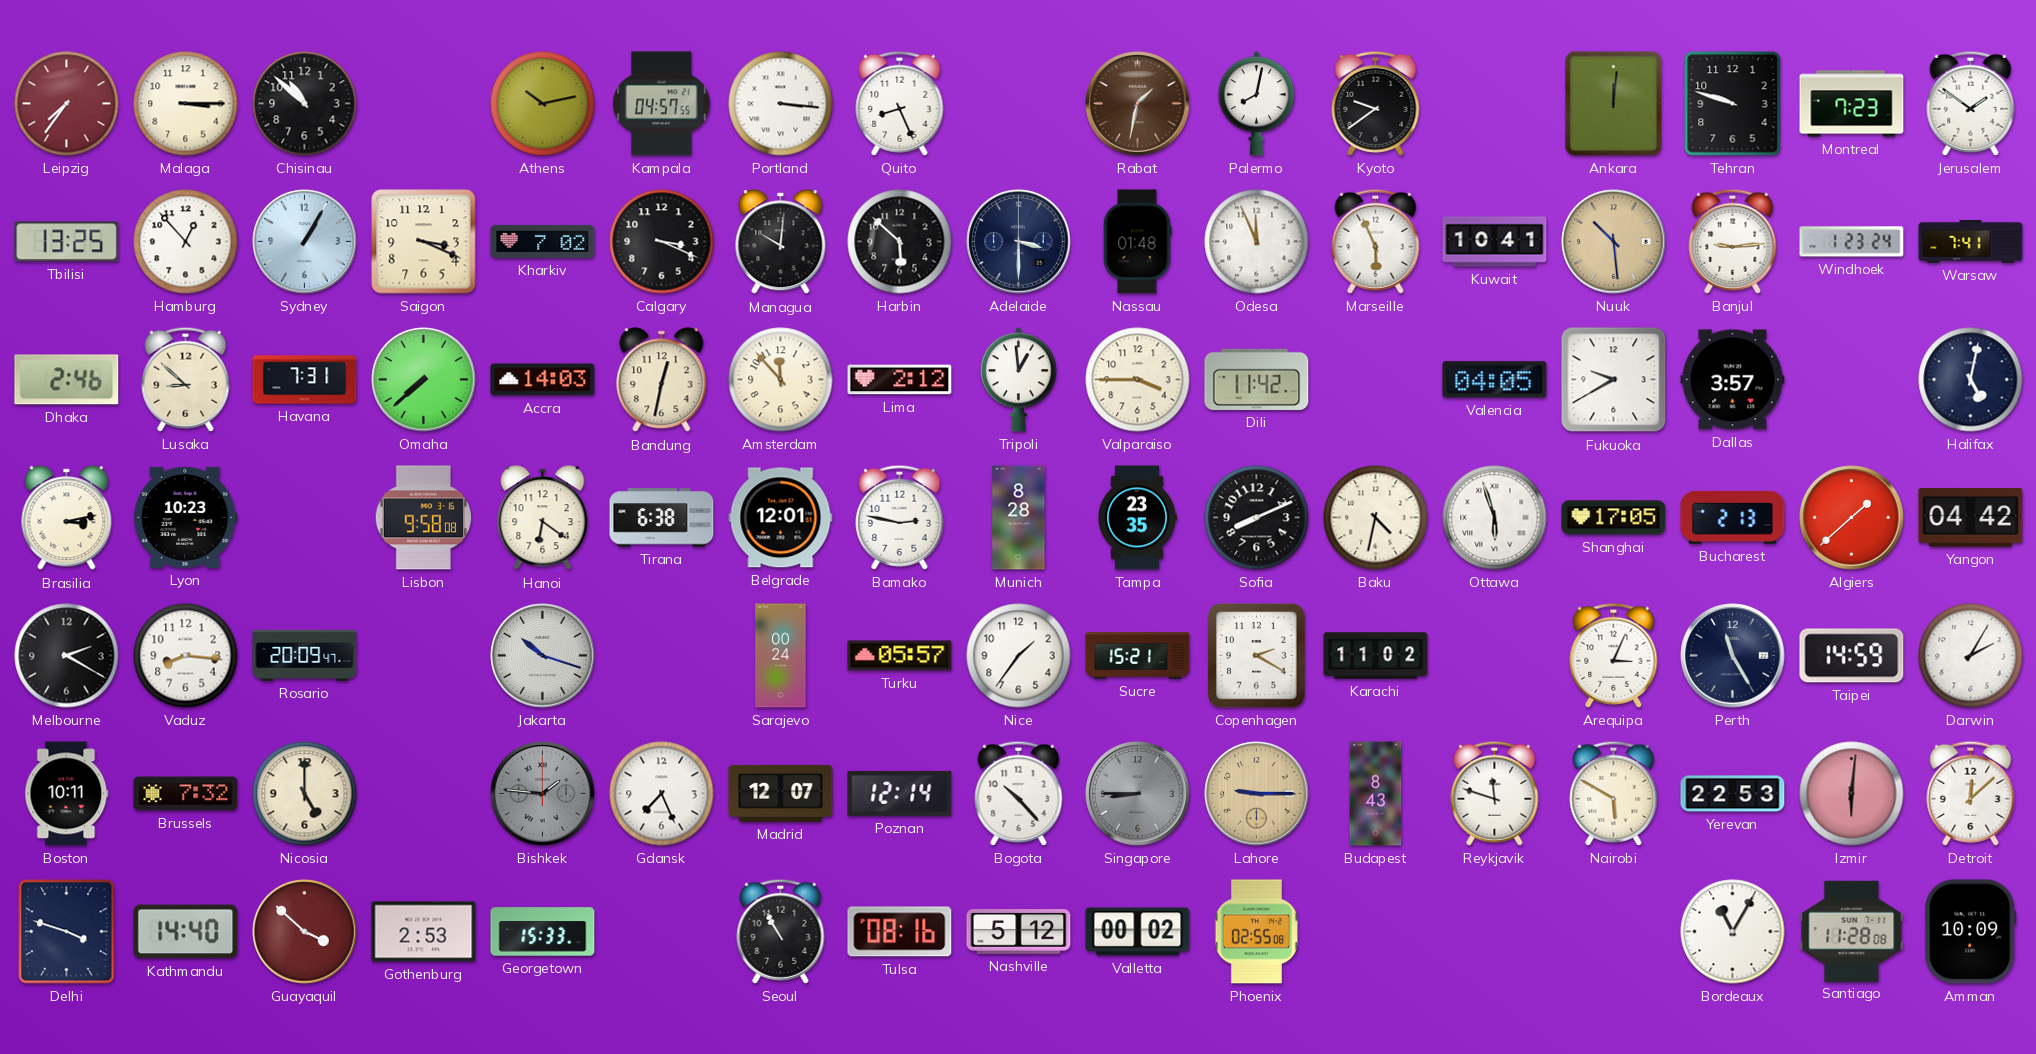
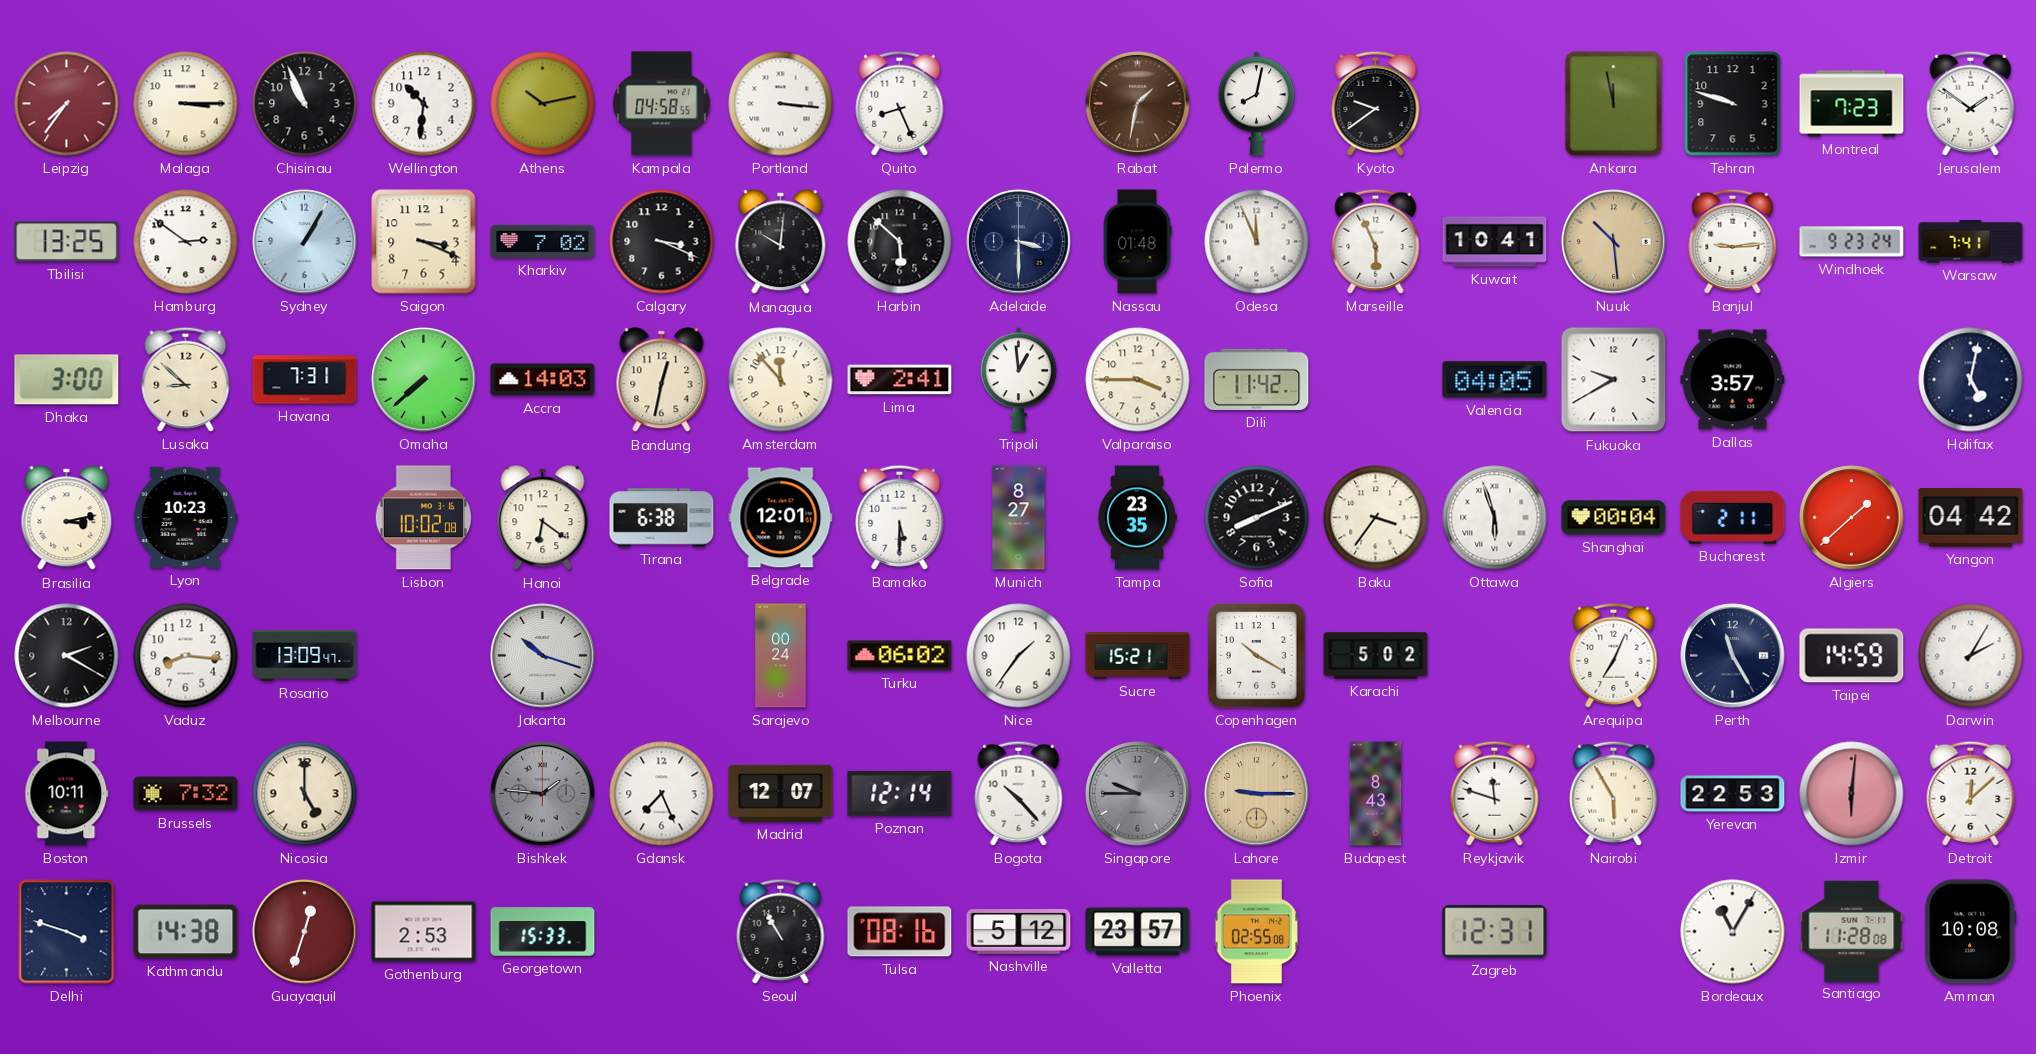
Chisinau: 10:52 -> 10:56 (305, 104)
Wellington: none -> 10:31 (424, 104)
Kampala: 04:57 -> 04:58 (661, 104)
Ankara: 12:01 -> 11:58 (1614, 104)
Hamburg: 12:53 -> 2:51 (186, 242)
Windhoek: 1:23 -> 9:23 (1852, 242)
Dhaka: 2:46 -> 3:00 (67, 380)
Lima: 2:12 -> 2:41 (900, 380)
Lisbon: 9:58 -> 10:02 (423, 518)
Bamako: 2:47 -> 5:30 (900, 517)
Munich: 8:28 -> 8:27 (1019, 518)
Baku: 4:32 -> 3:36 (1376, 518)
Shanghai: 17:05 -> 00:04 (1614, 518)
Bucharest: 2:13 -> 2:11 (1733, 517)
Rosario: 20:09 -> 13:09 (305, 655)
Turku: 05:57 -> 06:02 (900, 656)
Copenhagen: 2:20 -> 10:20 (1257, 656)
Karachi: 11:02 -> 5:02 (1376, 656)
Arequipa: 3:04 -> 7:04 (1614, 655)
Singapore: 8:45 -> 9:45 (1138, 794)
Nairobi: 5:50 -> 5:55 (1614, 793)
Kathmandu: 14:40 -> 14:38 (186, 932)
Guayaquil: 3:52 -> 12:33 (305, 932)
Valletta: 00:02 -> 23:57 (1138, 932)
Zagreb: none -> 12:31 (1495, 932)
Amman: 10:09 -> 10:08 (1971, 932)
